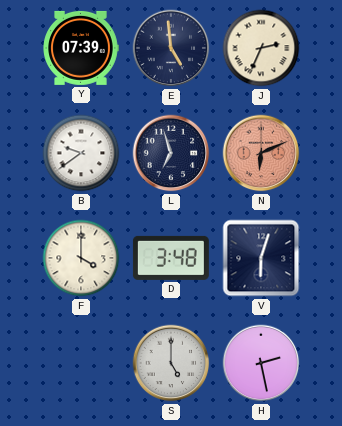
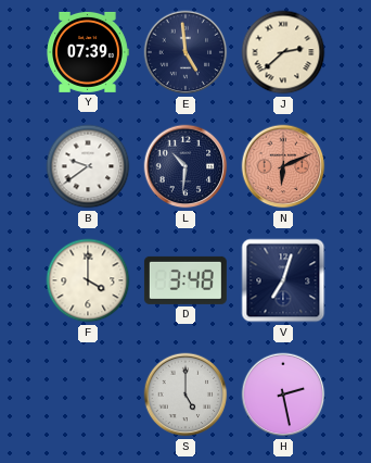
J: 2:34 -> 2:38 (283, 52)
L: 6:57 -> 10:31 (185, 166)
V: 6:03 -> 7:03 (283, 280)
